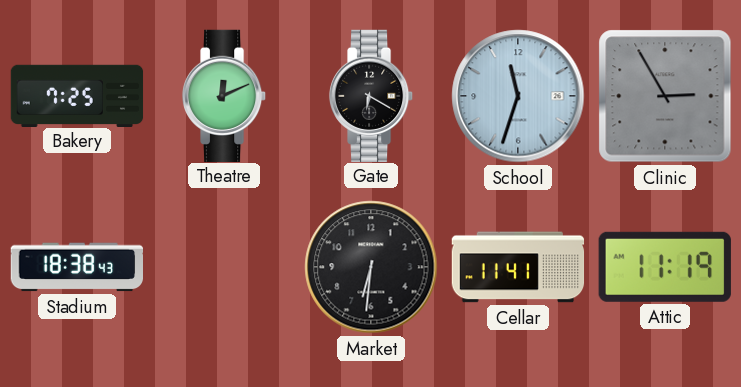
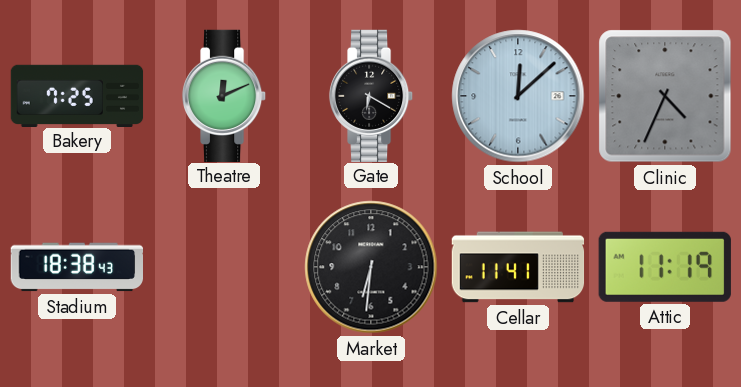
School: 11:33 -> 12:08 (518, 96)
Clinic: 2:55 -> 4:34 (665, 96)
